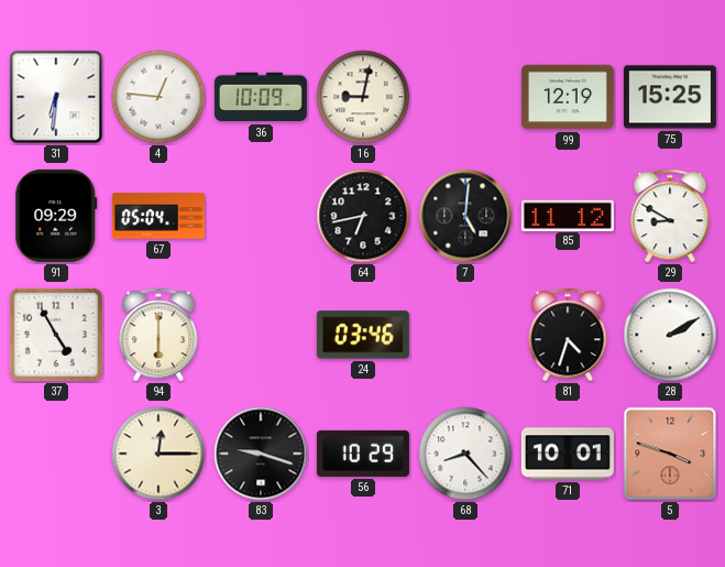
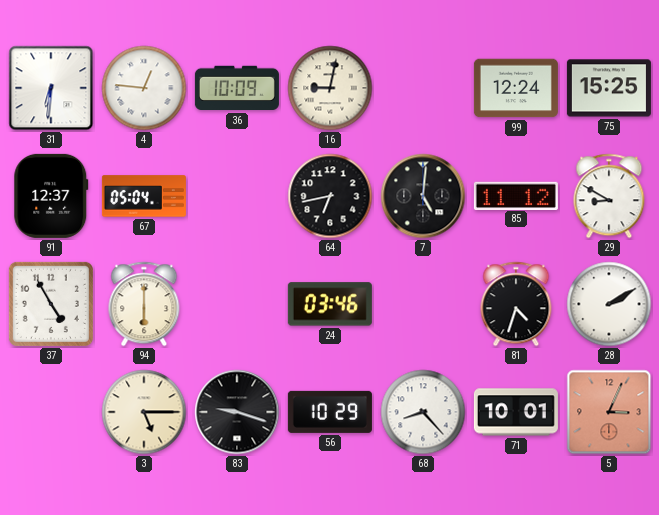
99: 12:19 -> 12:24 (516, 88)
91: 09:29 -> 12:37 (51, 196)
3: 12:15 -> 5:15 (144, 412)
5: 3:48 -> 3:04 (609, 412)
